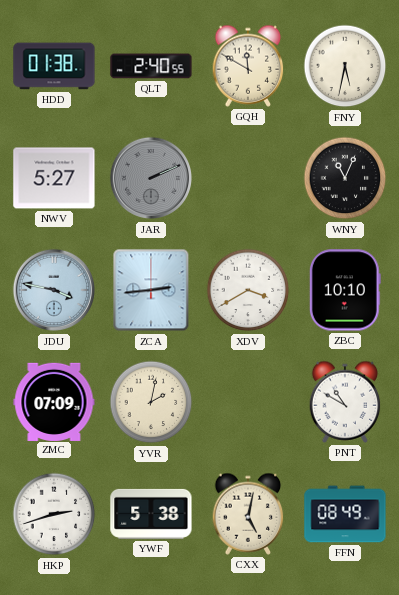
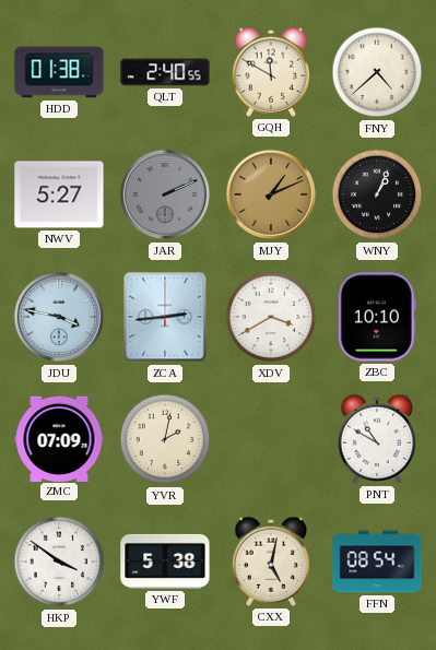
FNY: 5:32 -> 4:38 (377, 72)
MJY: none -> 1:11 (271, 194)
WNY: 11:04 -> 1:04 (377, 194)
HKP: 2:42 -> 3:51 (59, 562)
FFN: 08:49 -> 08:54 (377, 562)
